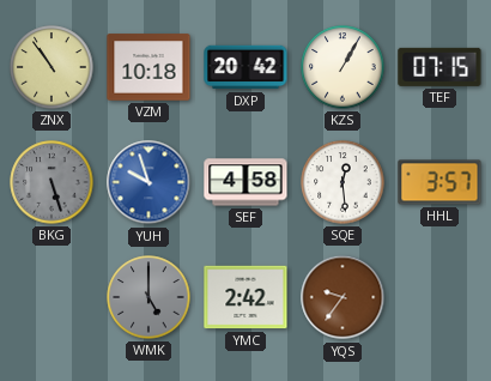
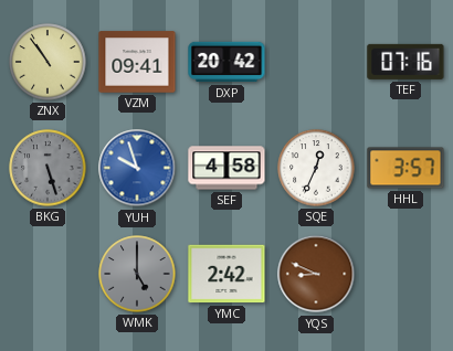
VZM: 10:18 -> 09:41 (137, 62)
KZS: 1:05 -> none (343, 67)
TEF: 07:15 -> 07:16 (405, 62)
SQE: 12:29 -> 12:34 (316, 168)
YQS: 9:36 -> 8:49 (316, 274)
